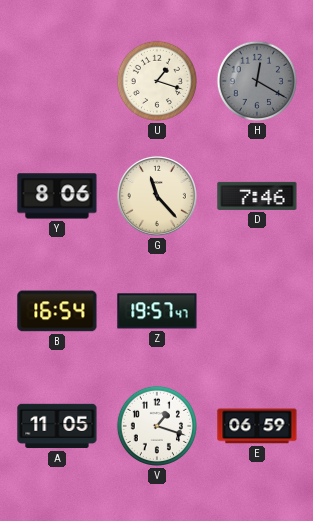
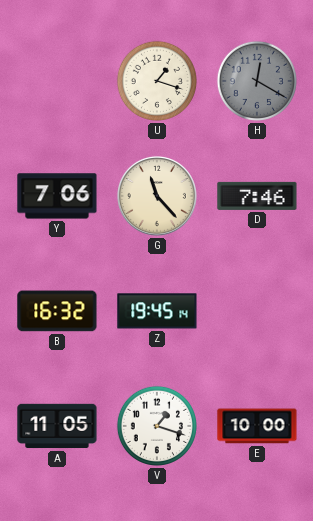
Y: 8:06 -> 7:06 (57, 196)
B: 16:54 -> 16:32 (57, 311)
Z: 19:57 -> 19:45 (157, 311)
E: 06:59 -> 10:00 (257, 426)
